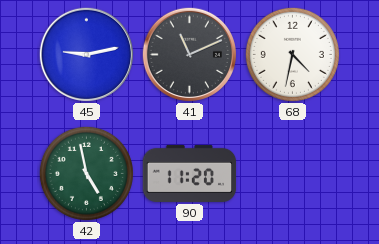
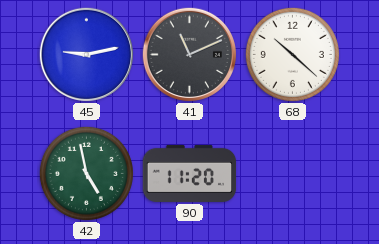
68: 4:32 -> 10:22 (292, 54)
